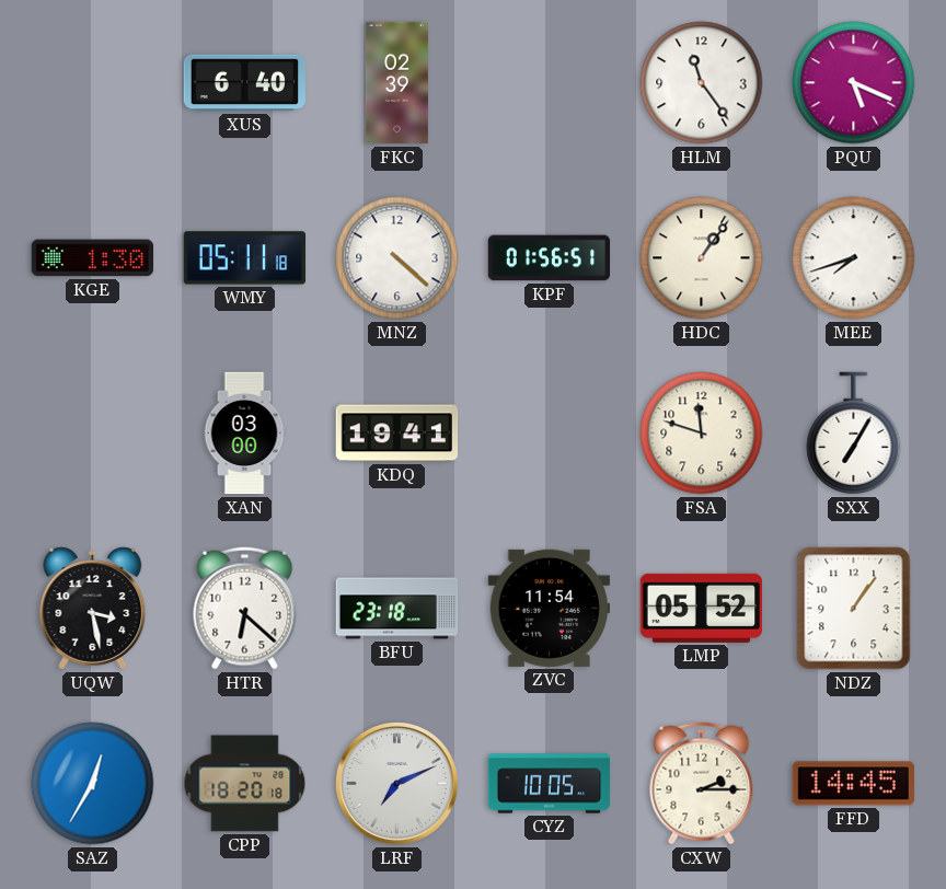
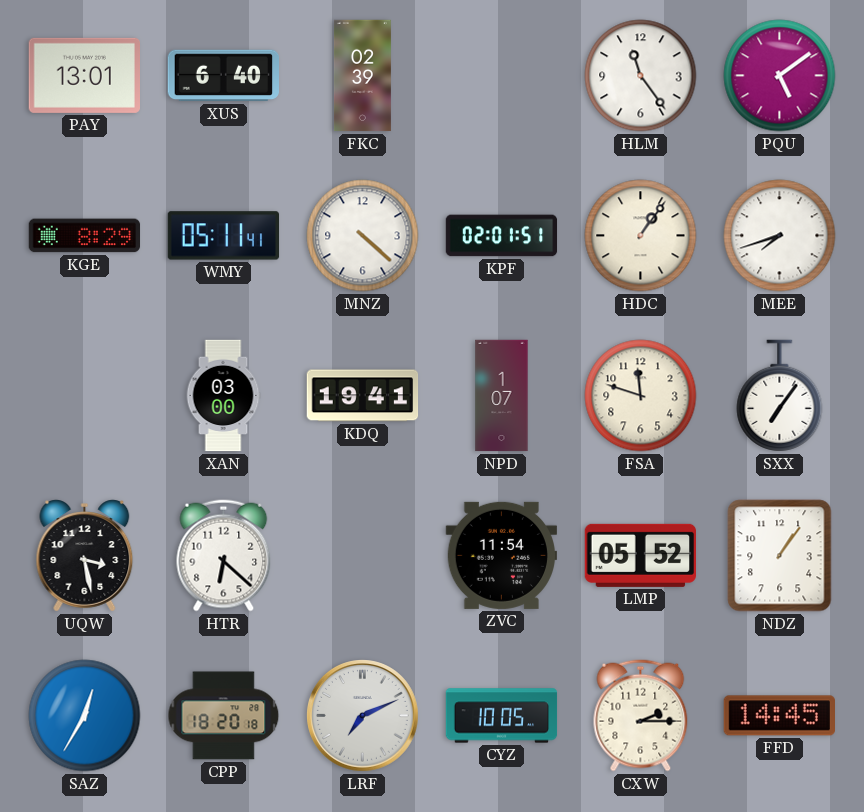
PAY: none -> 13:01 (84, 75)
PQU: 5:19 -> 5:09 (780, 76)
KGE: 1:30 -> 8:29 (85, 236)
WMY: 05:11:18 -> 05:11:41 (224, 236)
KPF: 01:56 -> 02:01 (502, 236)
NPD: none -> 1:07 (502, 396)
SXX: 7:05 -> 7:06 (780, 396)
BFU: 23:18 -> none (397, 609)
